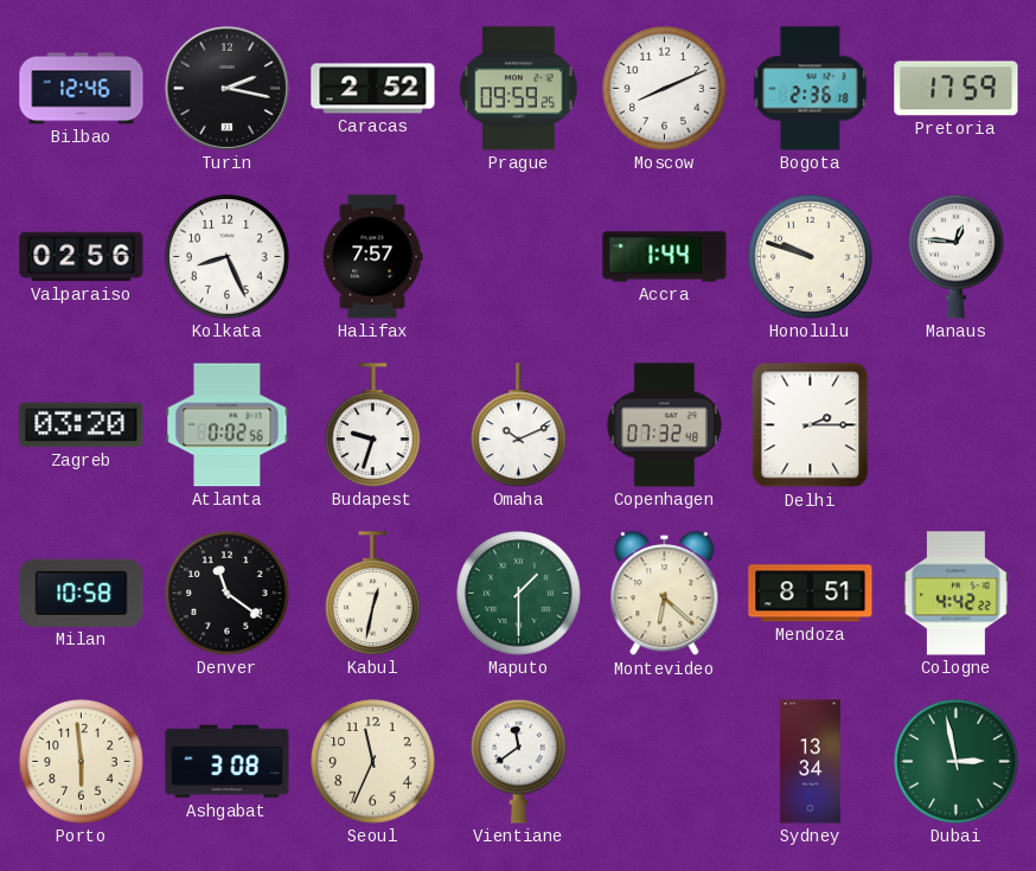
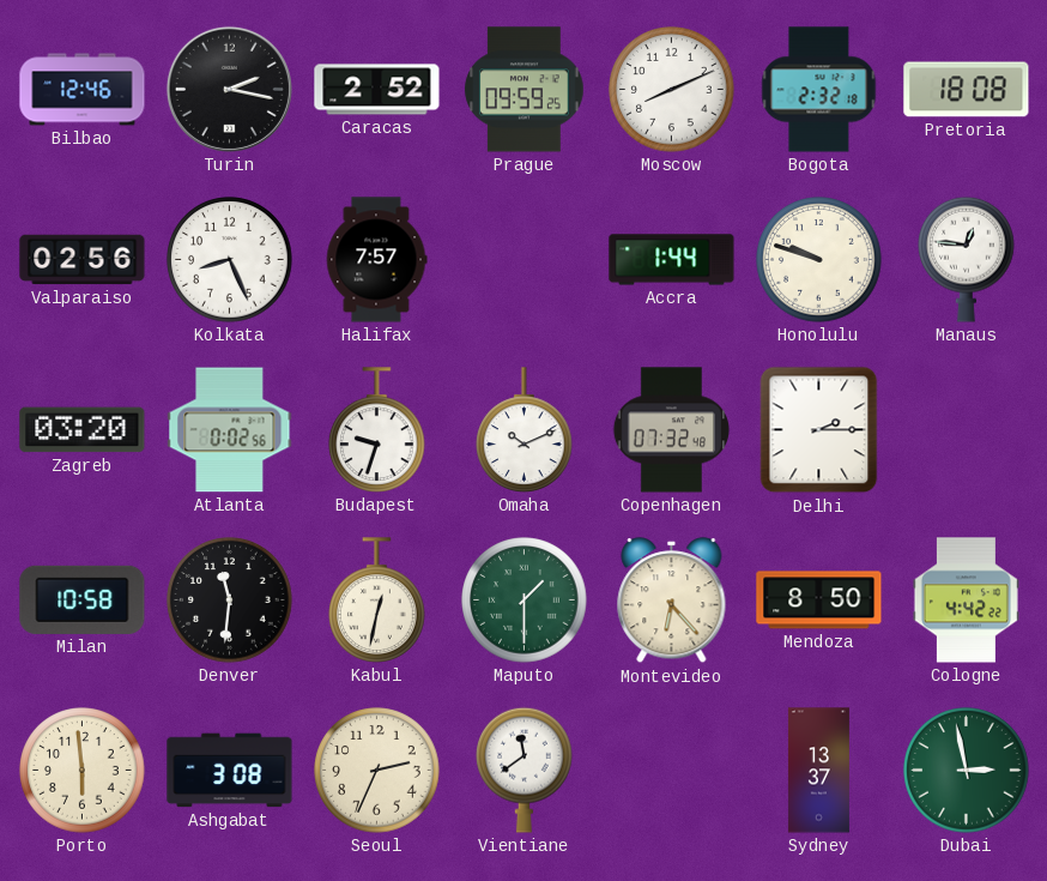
Bogota: 2:36 -> 2:32 (819, 90)
Pretoria: 17:59 -> 18:08 (967, 90)
Denver: 11:21 -> 11:31 (230, 601)
Montevideo: 6:22 -> 6:23 (672, 601)
Mendoza: 8:51 -> 8:50 (819, 601)
Seoul: 11:34 -> 2:34 (377, 771)
Sydney: 13:34 -> 13:37 (818, 771)
